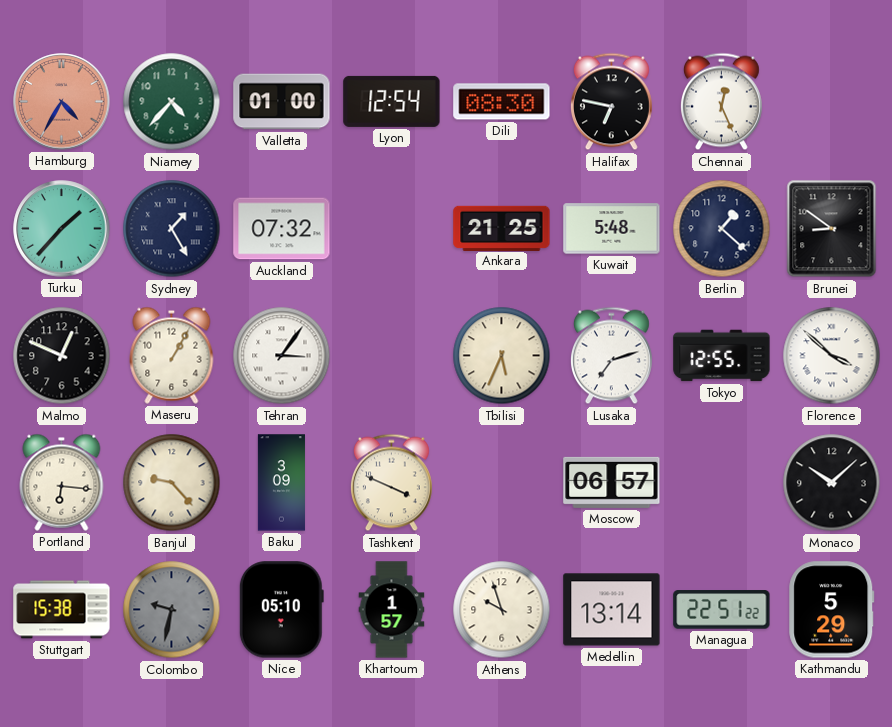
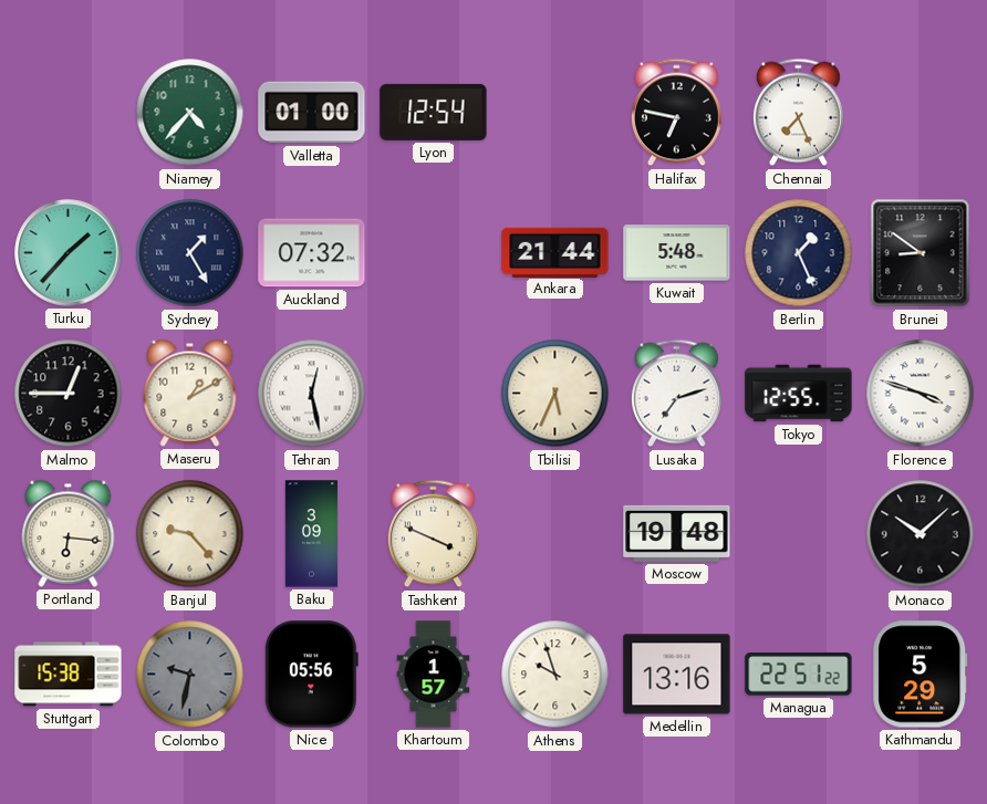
Hamburg: 4:35 -> none (62, 102)
Dili: 08:30 -> none (502, 102)
Chennai: 12:26 -> 7:26 (798, 113)
Ankara: 21:25 -> 21:44 (555, 252)
Berlin: 1:22 -> 1:26 (799, 253)
Malmo: 12:49 -> 12:45 (69, 394)
Maseru: 1:05 -> 1:10 (190, 393)
Tehran: 3:06 -> 12:28 (312, 394)
Florence: 3:52 -> 3:48 (921, 394)
Moscow: 06:57 -> 19:48 (677, 533)
Nice: 05:10 -> 05:56 (311, 675)
Medellin: 13:14 -> 13:16 (677, 675)
